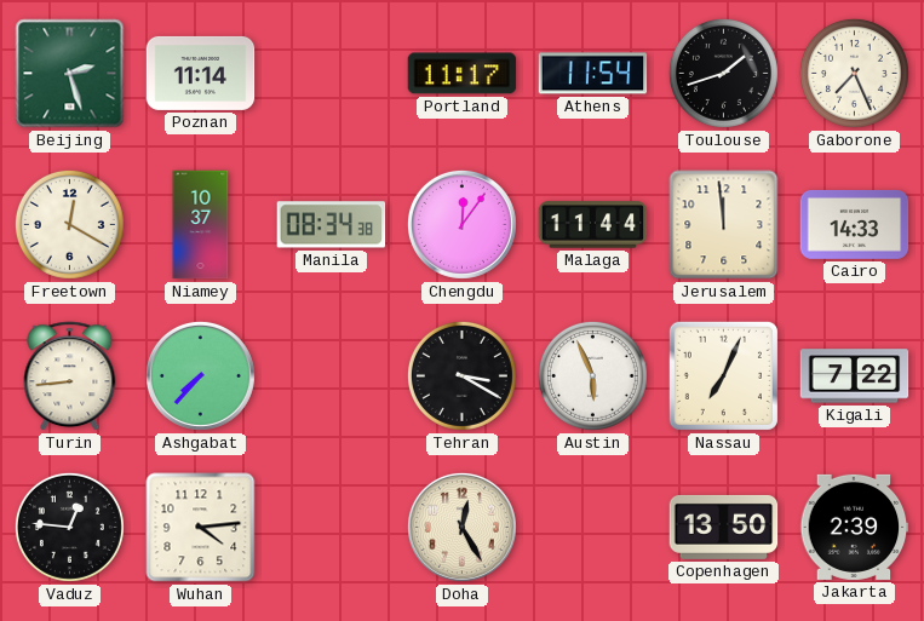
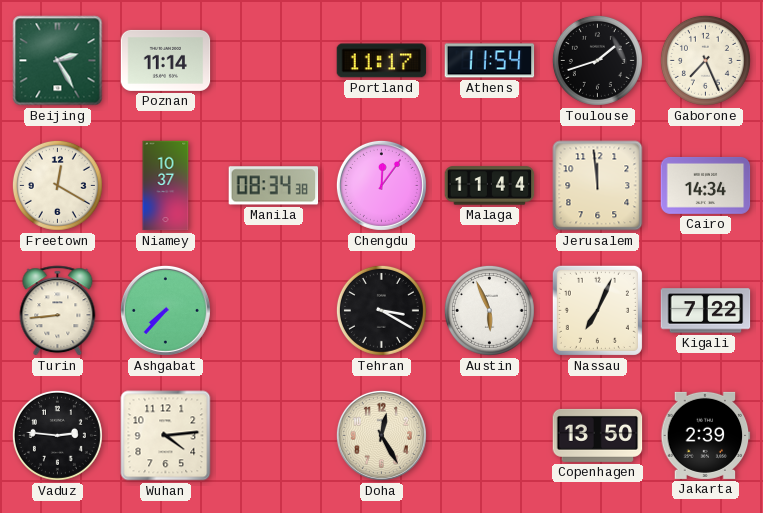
Beijing: 2:27 -> 2:25 (58, 61)
Cairo: 14:33 -> 14:34 (706, 185)
Vaduz: 12:46 -> 2:46 (57, 435)
